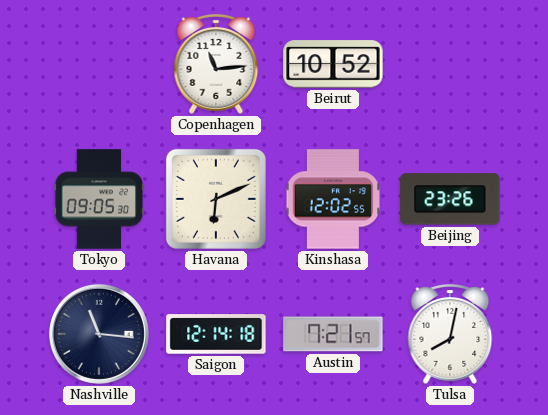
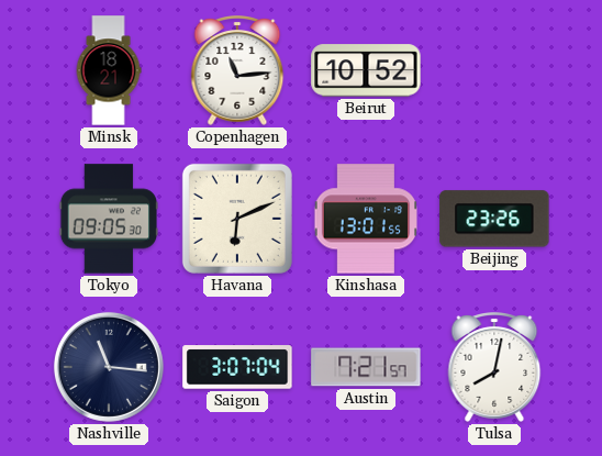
Minsk: none -> 18:21 (109, 70)
Kinshasa: 12:02 -> 13:01 (365, 219)
Saigon: 12:14 -> 3:07 (237, 367)
